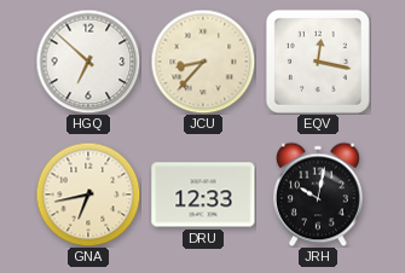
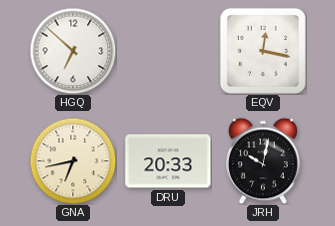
JCU: 8:37 -> none (203, 62)
DRU: 12:33 -> 20:33 (168, 161)
